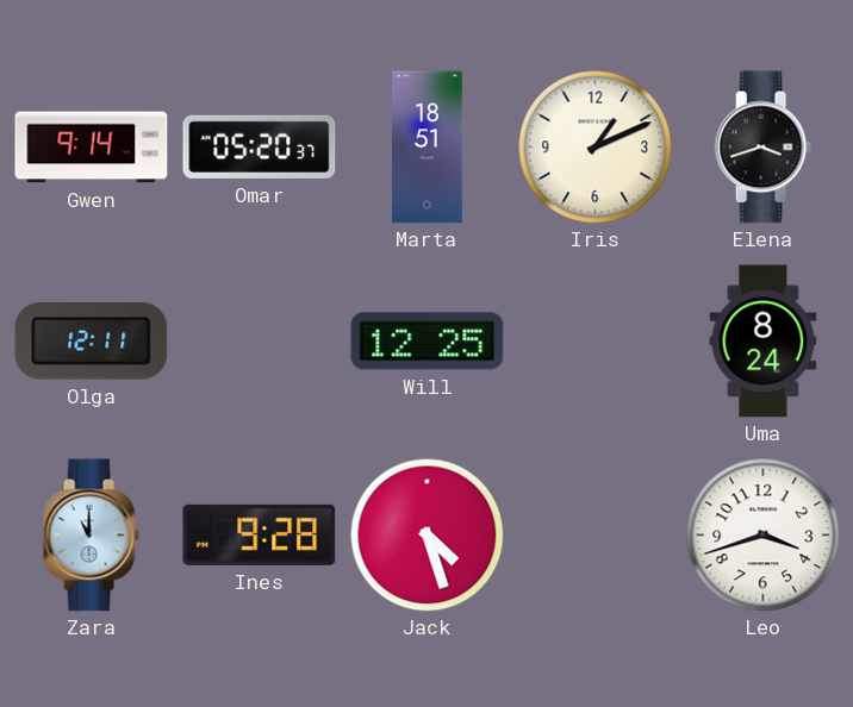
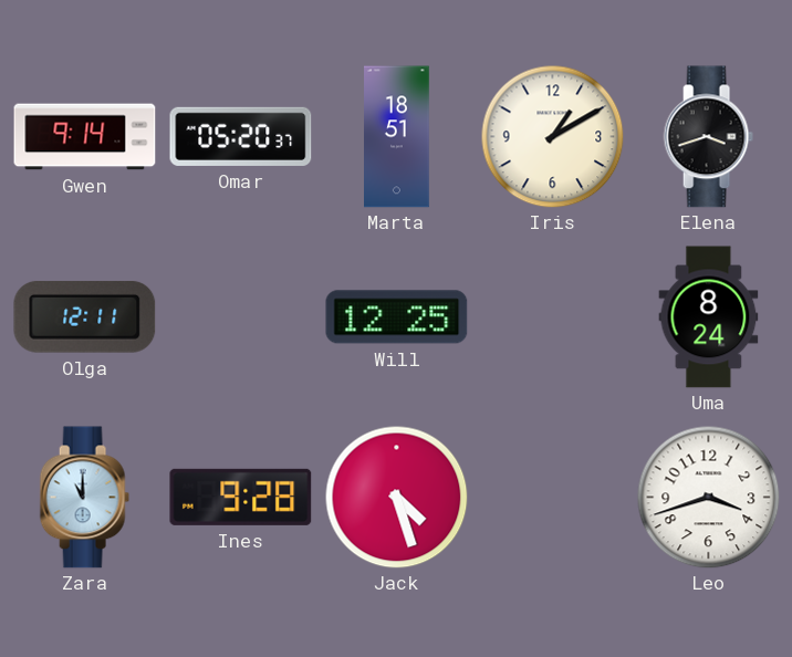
Iris: 1:11 -> 1:10 (552, 136)
